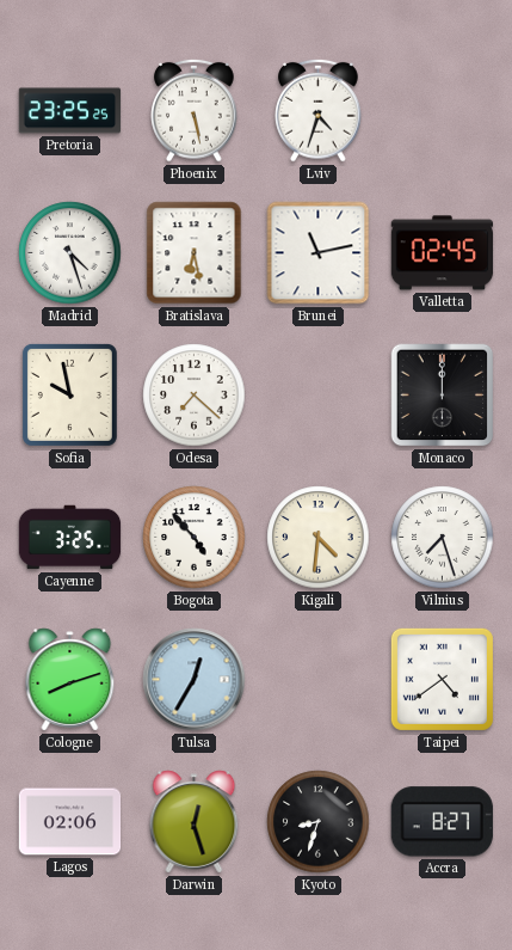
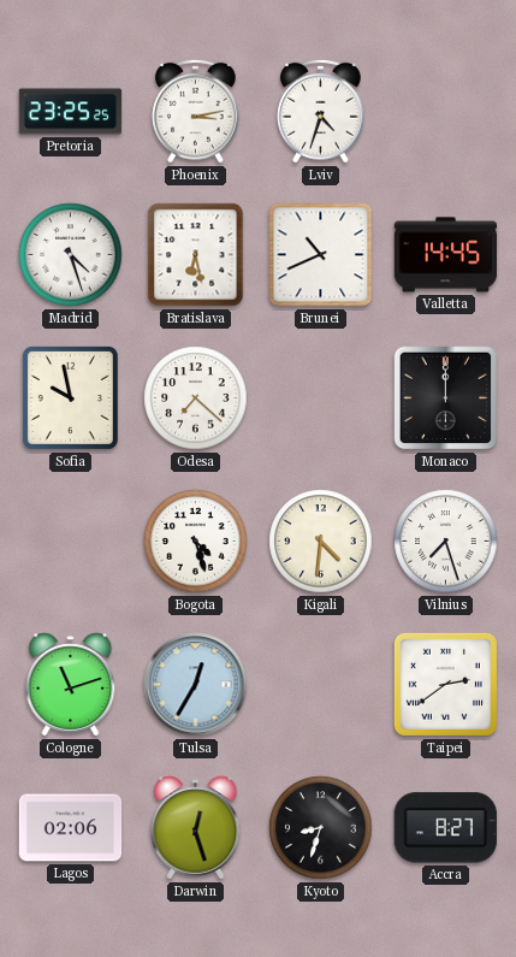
Phoenix: 5:28 -> 3:13 (196, 111)
Brunei: 11:13 -> 10:41 (321, 255)
Valletta: 02:45 -> 14:45 (446, 255)
Cayenne: 3:25 -> none (70, 538)
Bogota: 4:53 -> 4:27 (196, 542)
Cologne: 8:12 -> 11:12 (71, 685)
Taipei: 4:39 -> 2:39 (445, 684)
